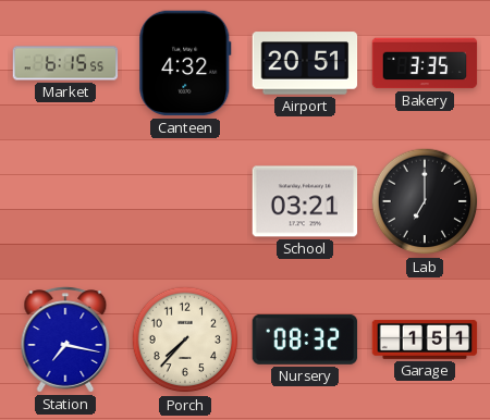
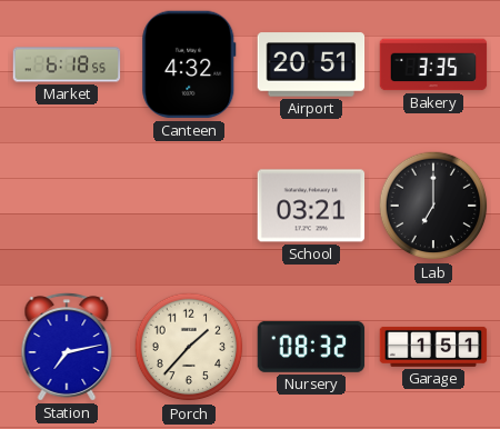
Market: 6:15 -> 6:18 (67, 64)
Station: 7:17 -> 7:13 (67, 347)
Porch: 7:37 -> 1:37 (189, 347)
